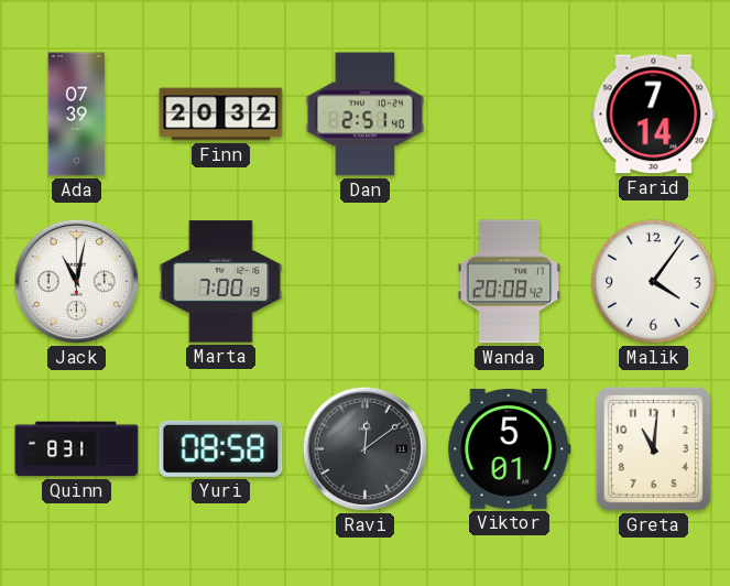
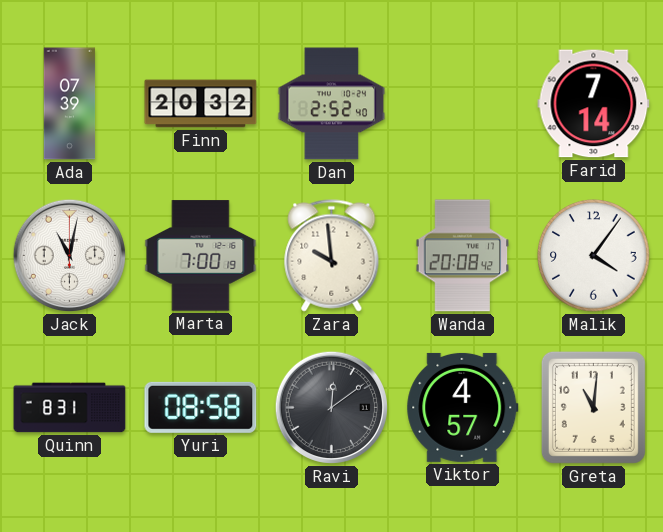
Dan: 2:51 -> 2:52 (332, 104)
Zara: none -> 9:59 (332, 256)
Viktor: 5:01 -> 4:57 (463, 407)
